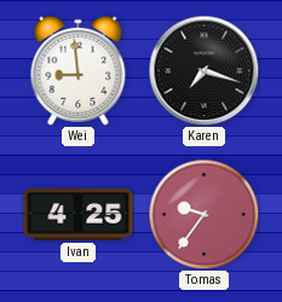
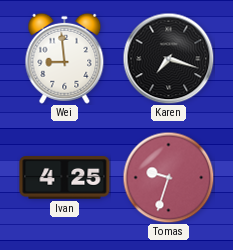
Tomas: 9:36 -> 9:33 (168, 177)
